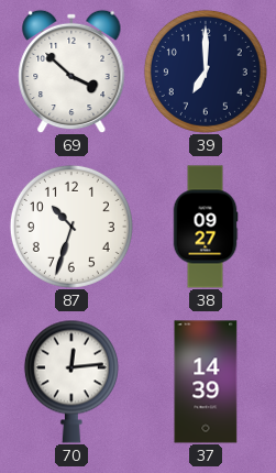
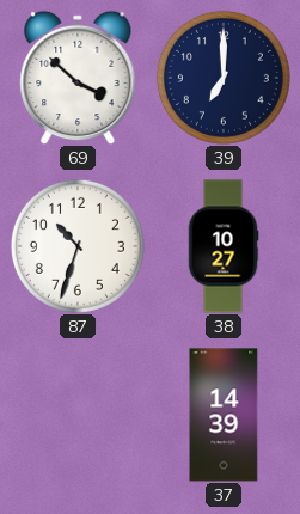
38: 09:27 -> 10:27 (224, 246)
70: 12:14 -> none (71, 382)
